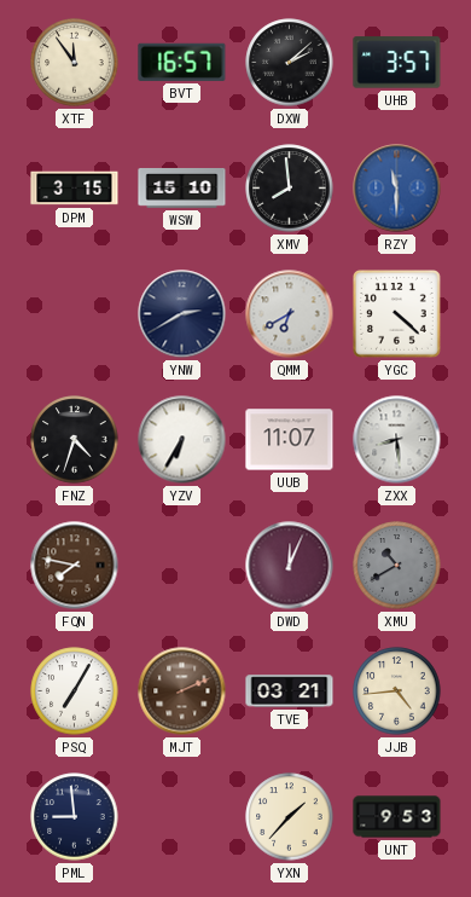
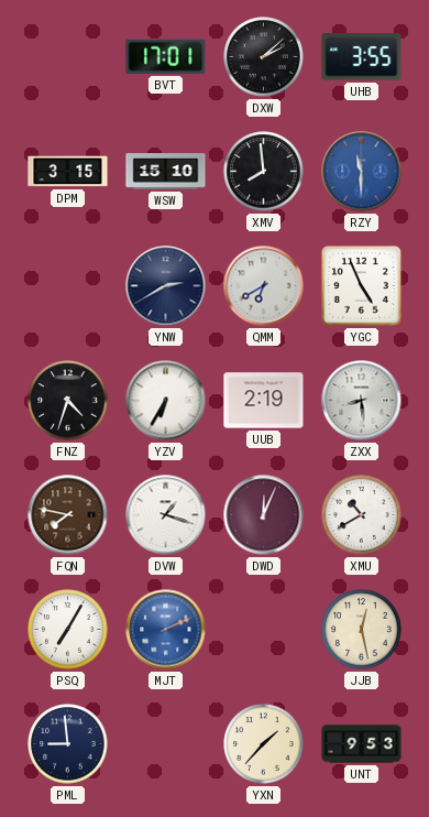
XTF: 11:54 -> none (75, 63)
BVT: 16:57 -> 17:01 (166, 56)
UHB: 3:57 -> 3:55 (362, 57)
YGC: 4:22 -> 4:56 (362, 286)
UUB: 11:07 -> 2:19 (264, 401)
DVW: none -> 1:18 (166, 515)
XMU dial: grey -> white (362, 515)
MJT dial: brown -> blue (166, 630)
TVE: 03:21 -> none (290, 691)
JJB: 4:44 -> 12:28 (362, 630)
